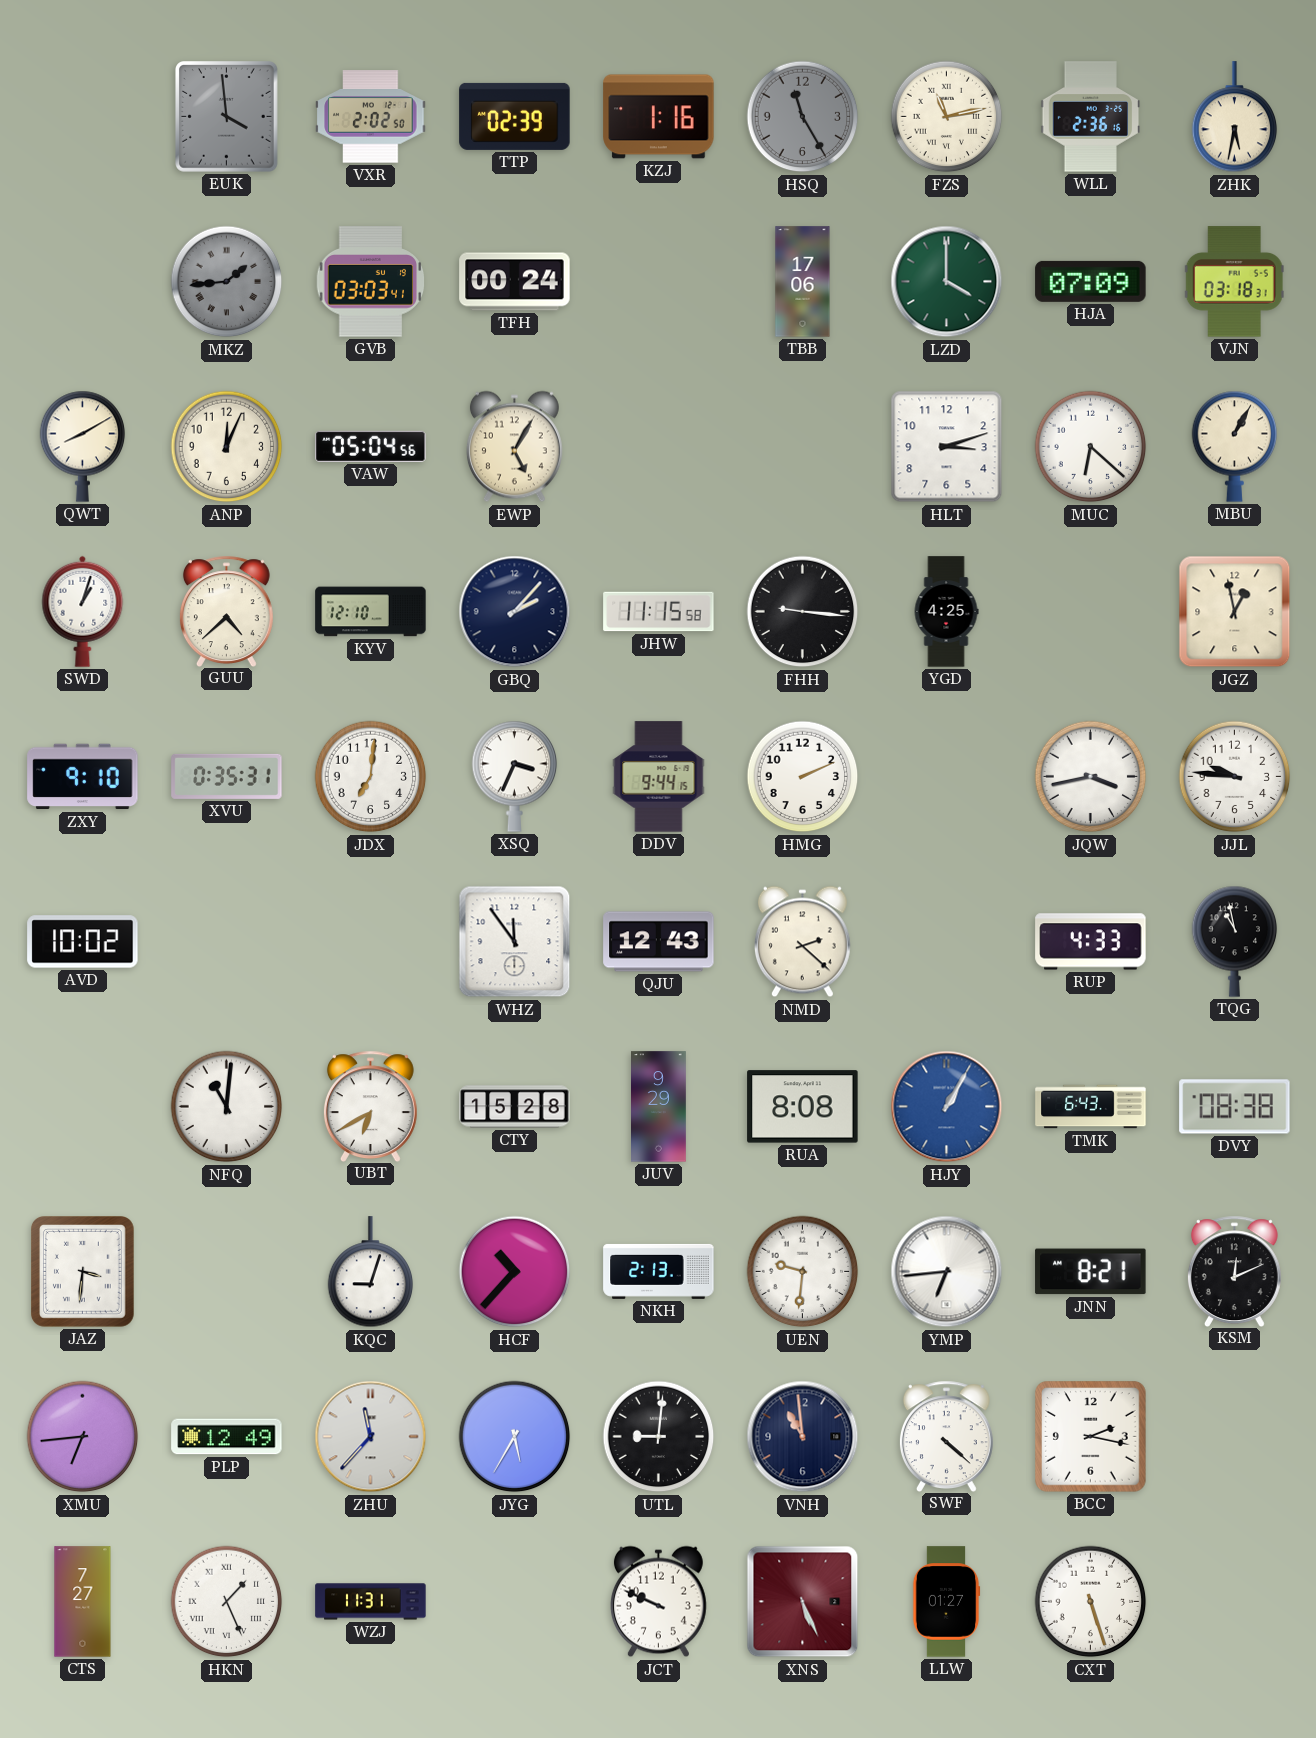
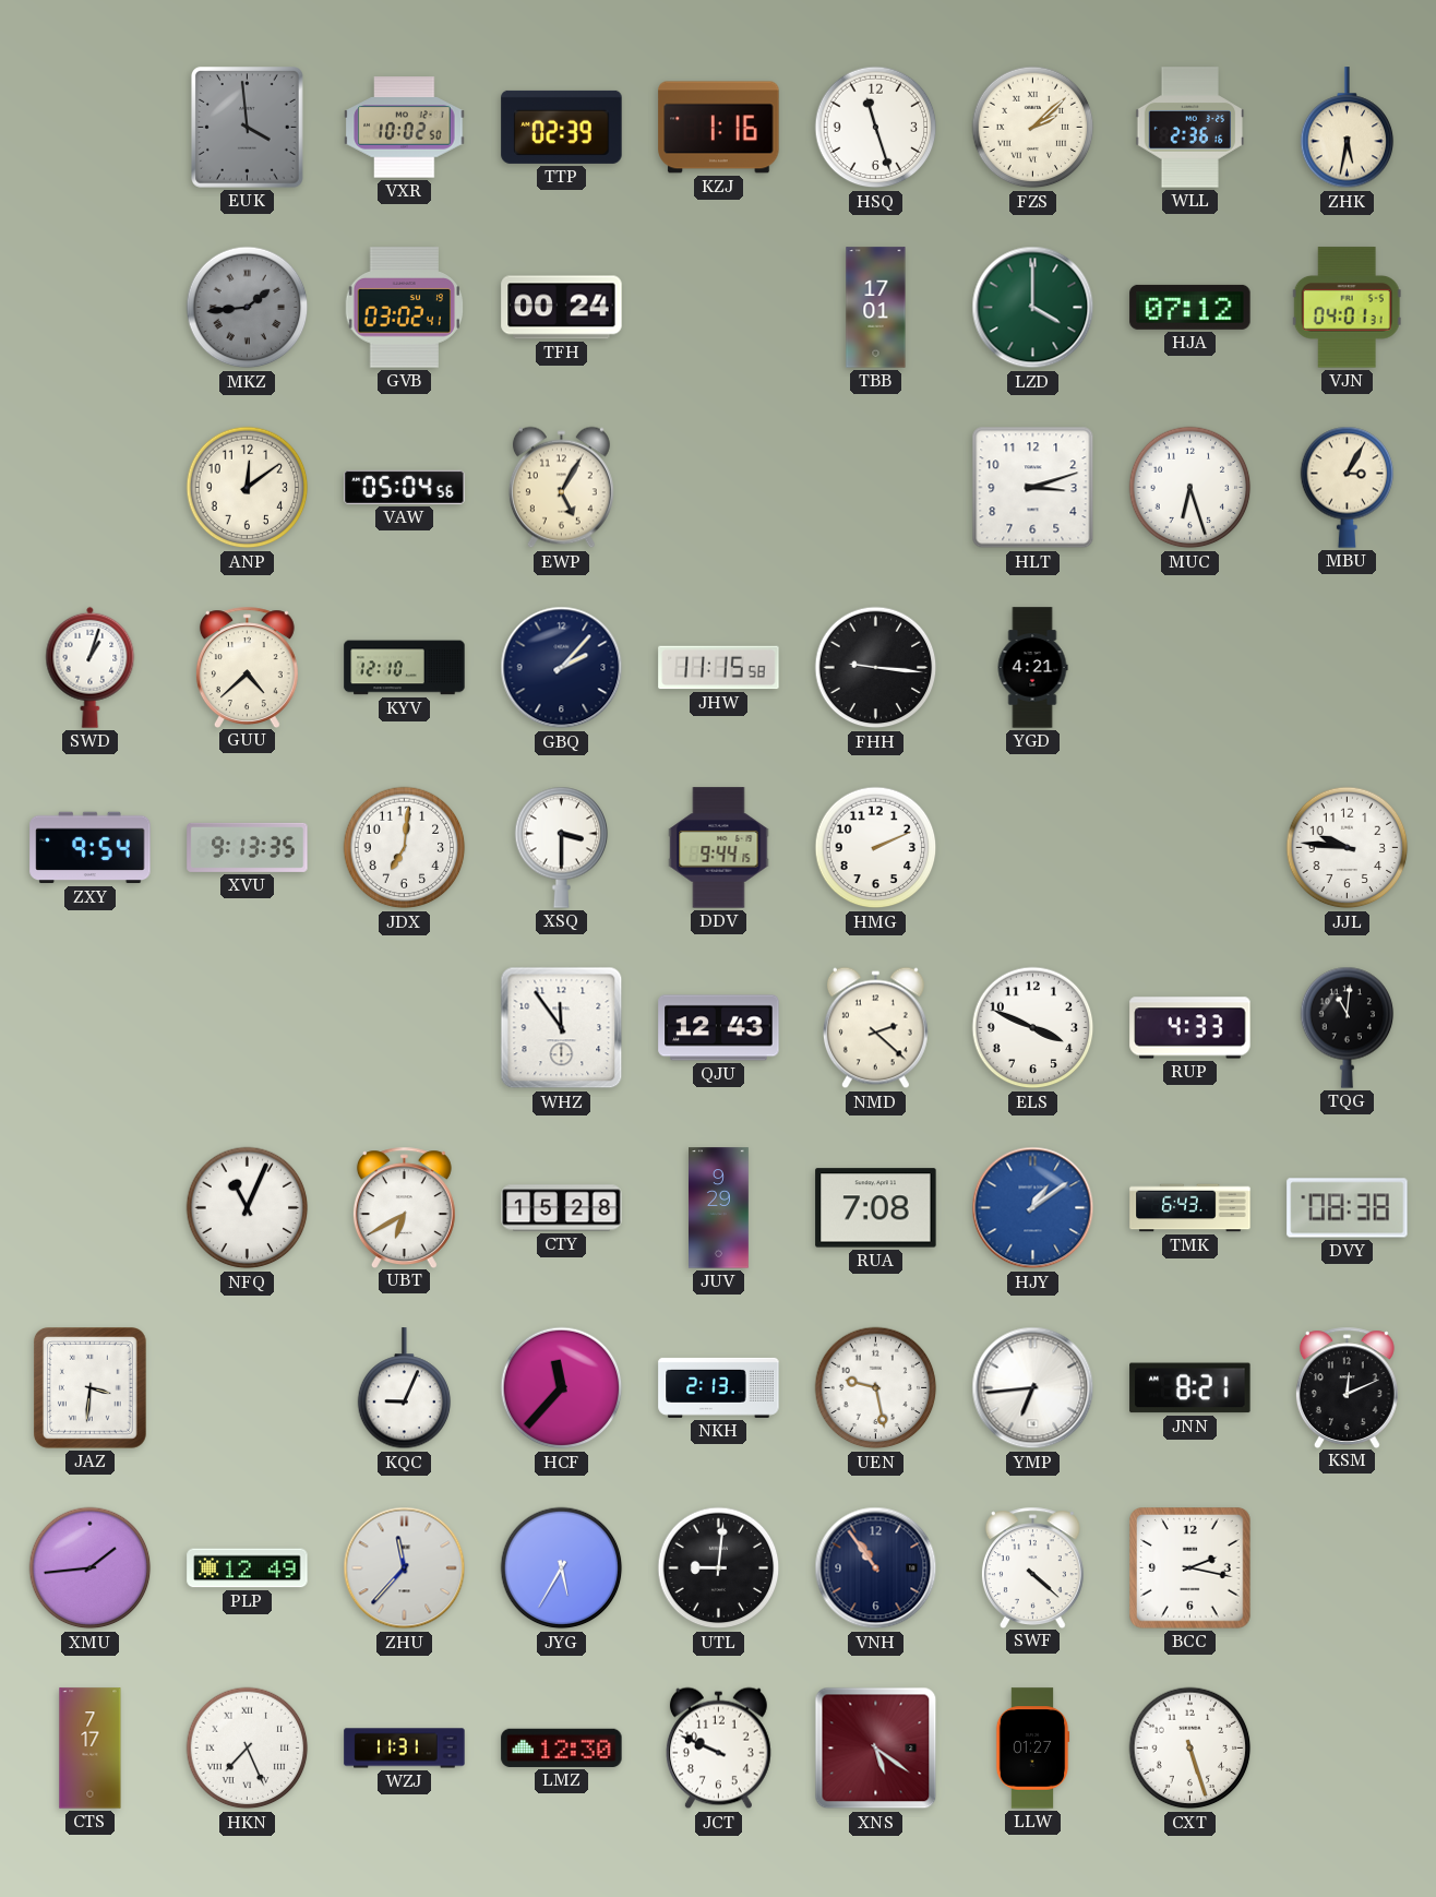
VXR: 2:02 -> 10:02 (405, 128)
HSQ: 11:25 -> 11:27 (876, 128)
HSQ dial: grey -> white (876, 128)
FZS: 11:13 -> 2:08 (1033, 128)
GVB: 03:03 -> 03:02 (405, 308)
TBB: 17:06 -> 17:01 (876, 308)
HJA: 07:09 -> 07:12 (1190, 307)
VJN: 03:18 -> 04:01 (1347, 308)
QWT: 8:10 -> none (83, 446)
ANP: 12:04 -> 12:09 (248, 488)
MUC: 6:22 -> 6:27 (1190, 488)
MBU: 1:05 -> 3:05 (1348, 487)
YGD: 4:25 -> 4:21 (1032, 668)
JGZ: 12:58 -> none (1235, 612)
ZXY: 9:10 -> 9:54 (91, 848)
XVU: 0:35 -> 9:13 (248, 847)
XSQ: 3:34 -> 3:30 (562, 847)
JQW: 3:43 -> none (1091, 777)
AVD: 10:02 -> none (83, 942)
ELS: none -> 3:49 (1033, 1028)
TQG: 10:58 -> 11:01 (1348, 1027)
NFQ: 11:01 -> 11:04 (248, 1208)
RUA: 8:08 -> 7:08 (876, 1208)
HJY: 1:05 -> 1:09 (1033, 1208)
KQC: 9:03 -> 9:04 (405, 1388)
HCF: 10:37 -> 11:37 (562, 1388)
UEN: 9:31 -> 9:28 (876, 1388)
XMU: 6:44 -> 1:44 (91, 1568)
VNH: 10:59 -> 10:54 (876, 1568)
CTS: 7:27 -> 7:17 (91, 1749)
HKN: 1:26 -> 7:26 (248, 1749)
LMZ: none -> 12:30 (562, 1747)
XNS: 5:26 -> 5:21 (876, 1749)
